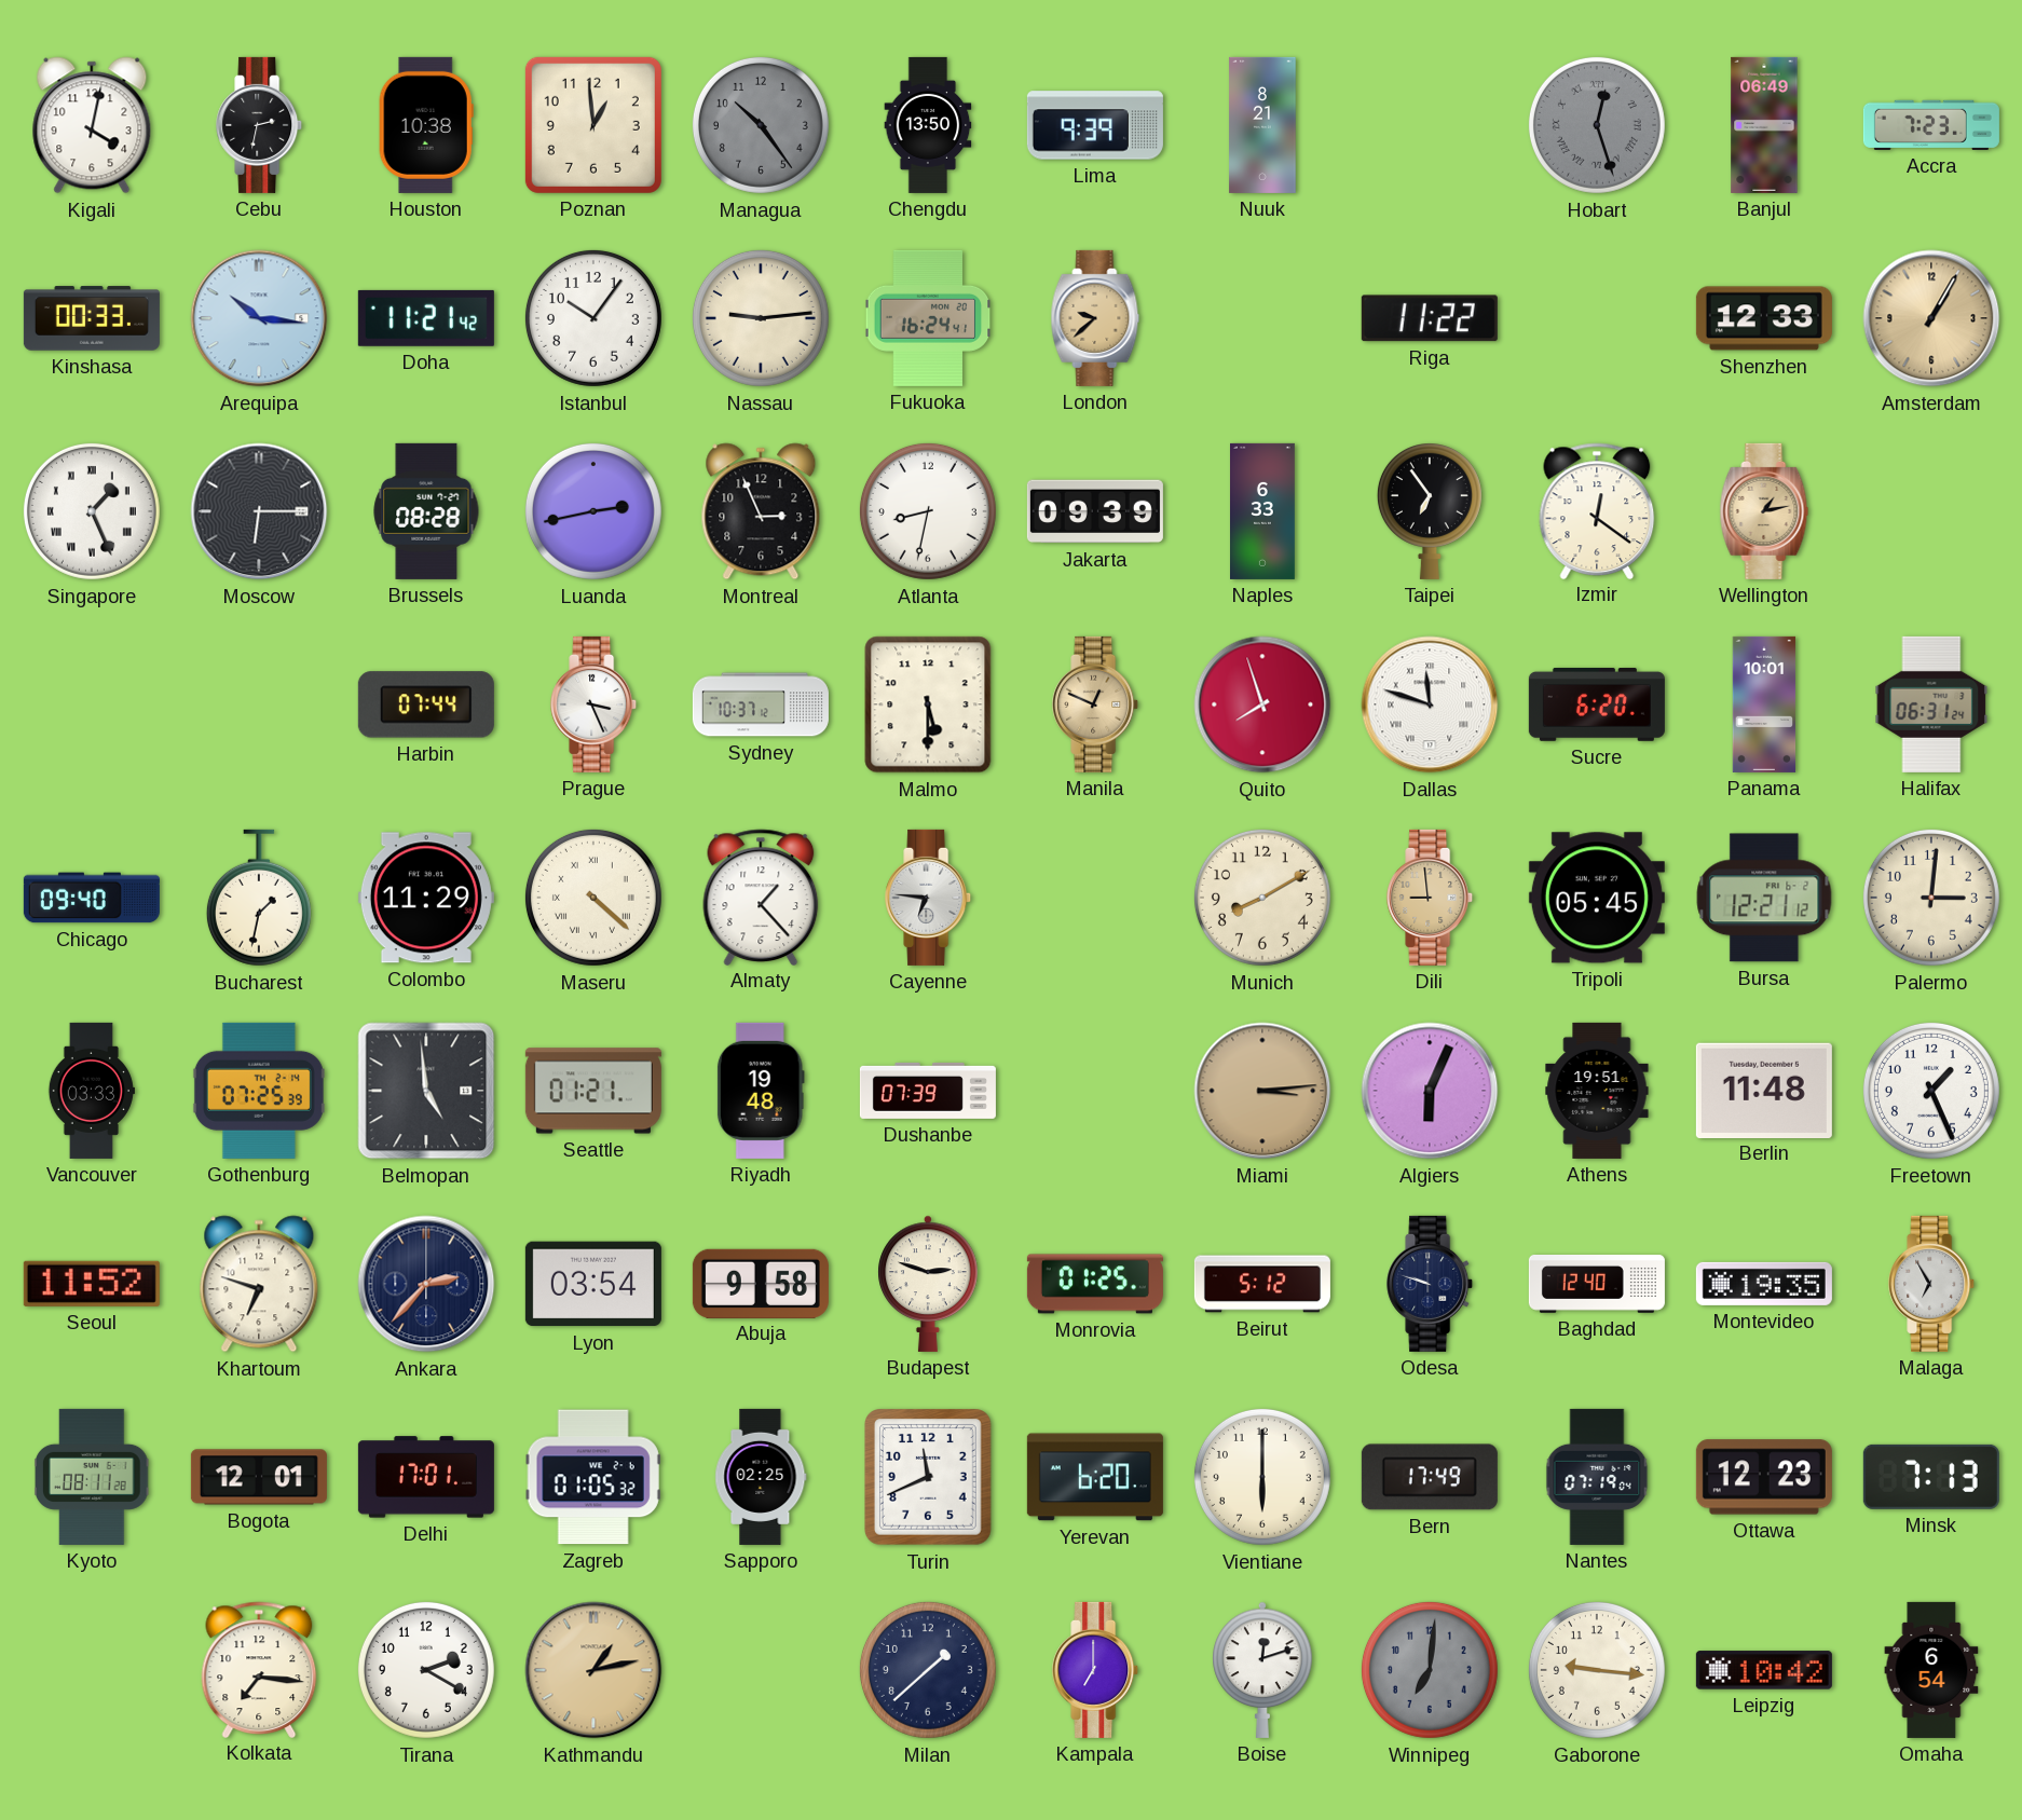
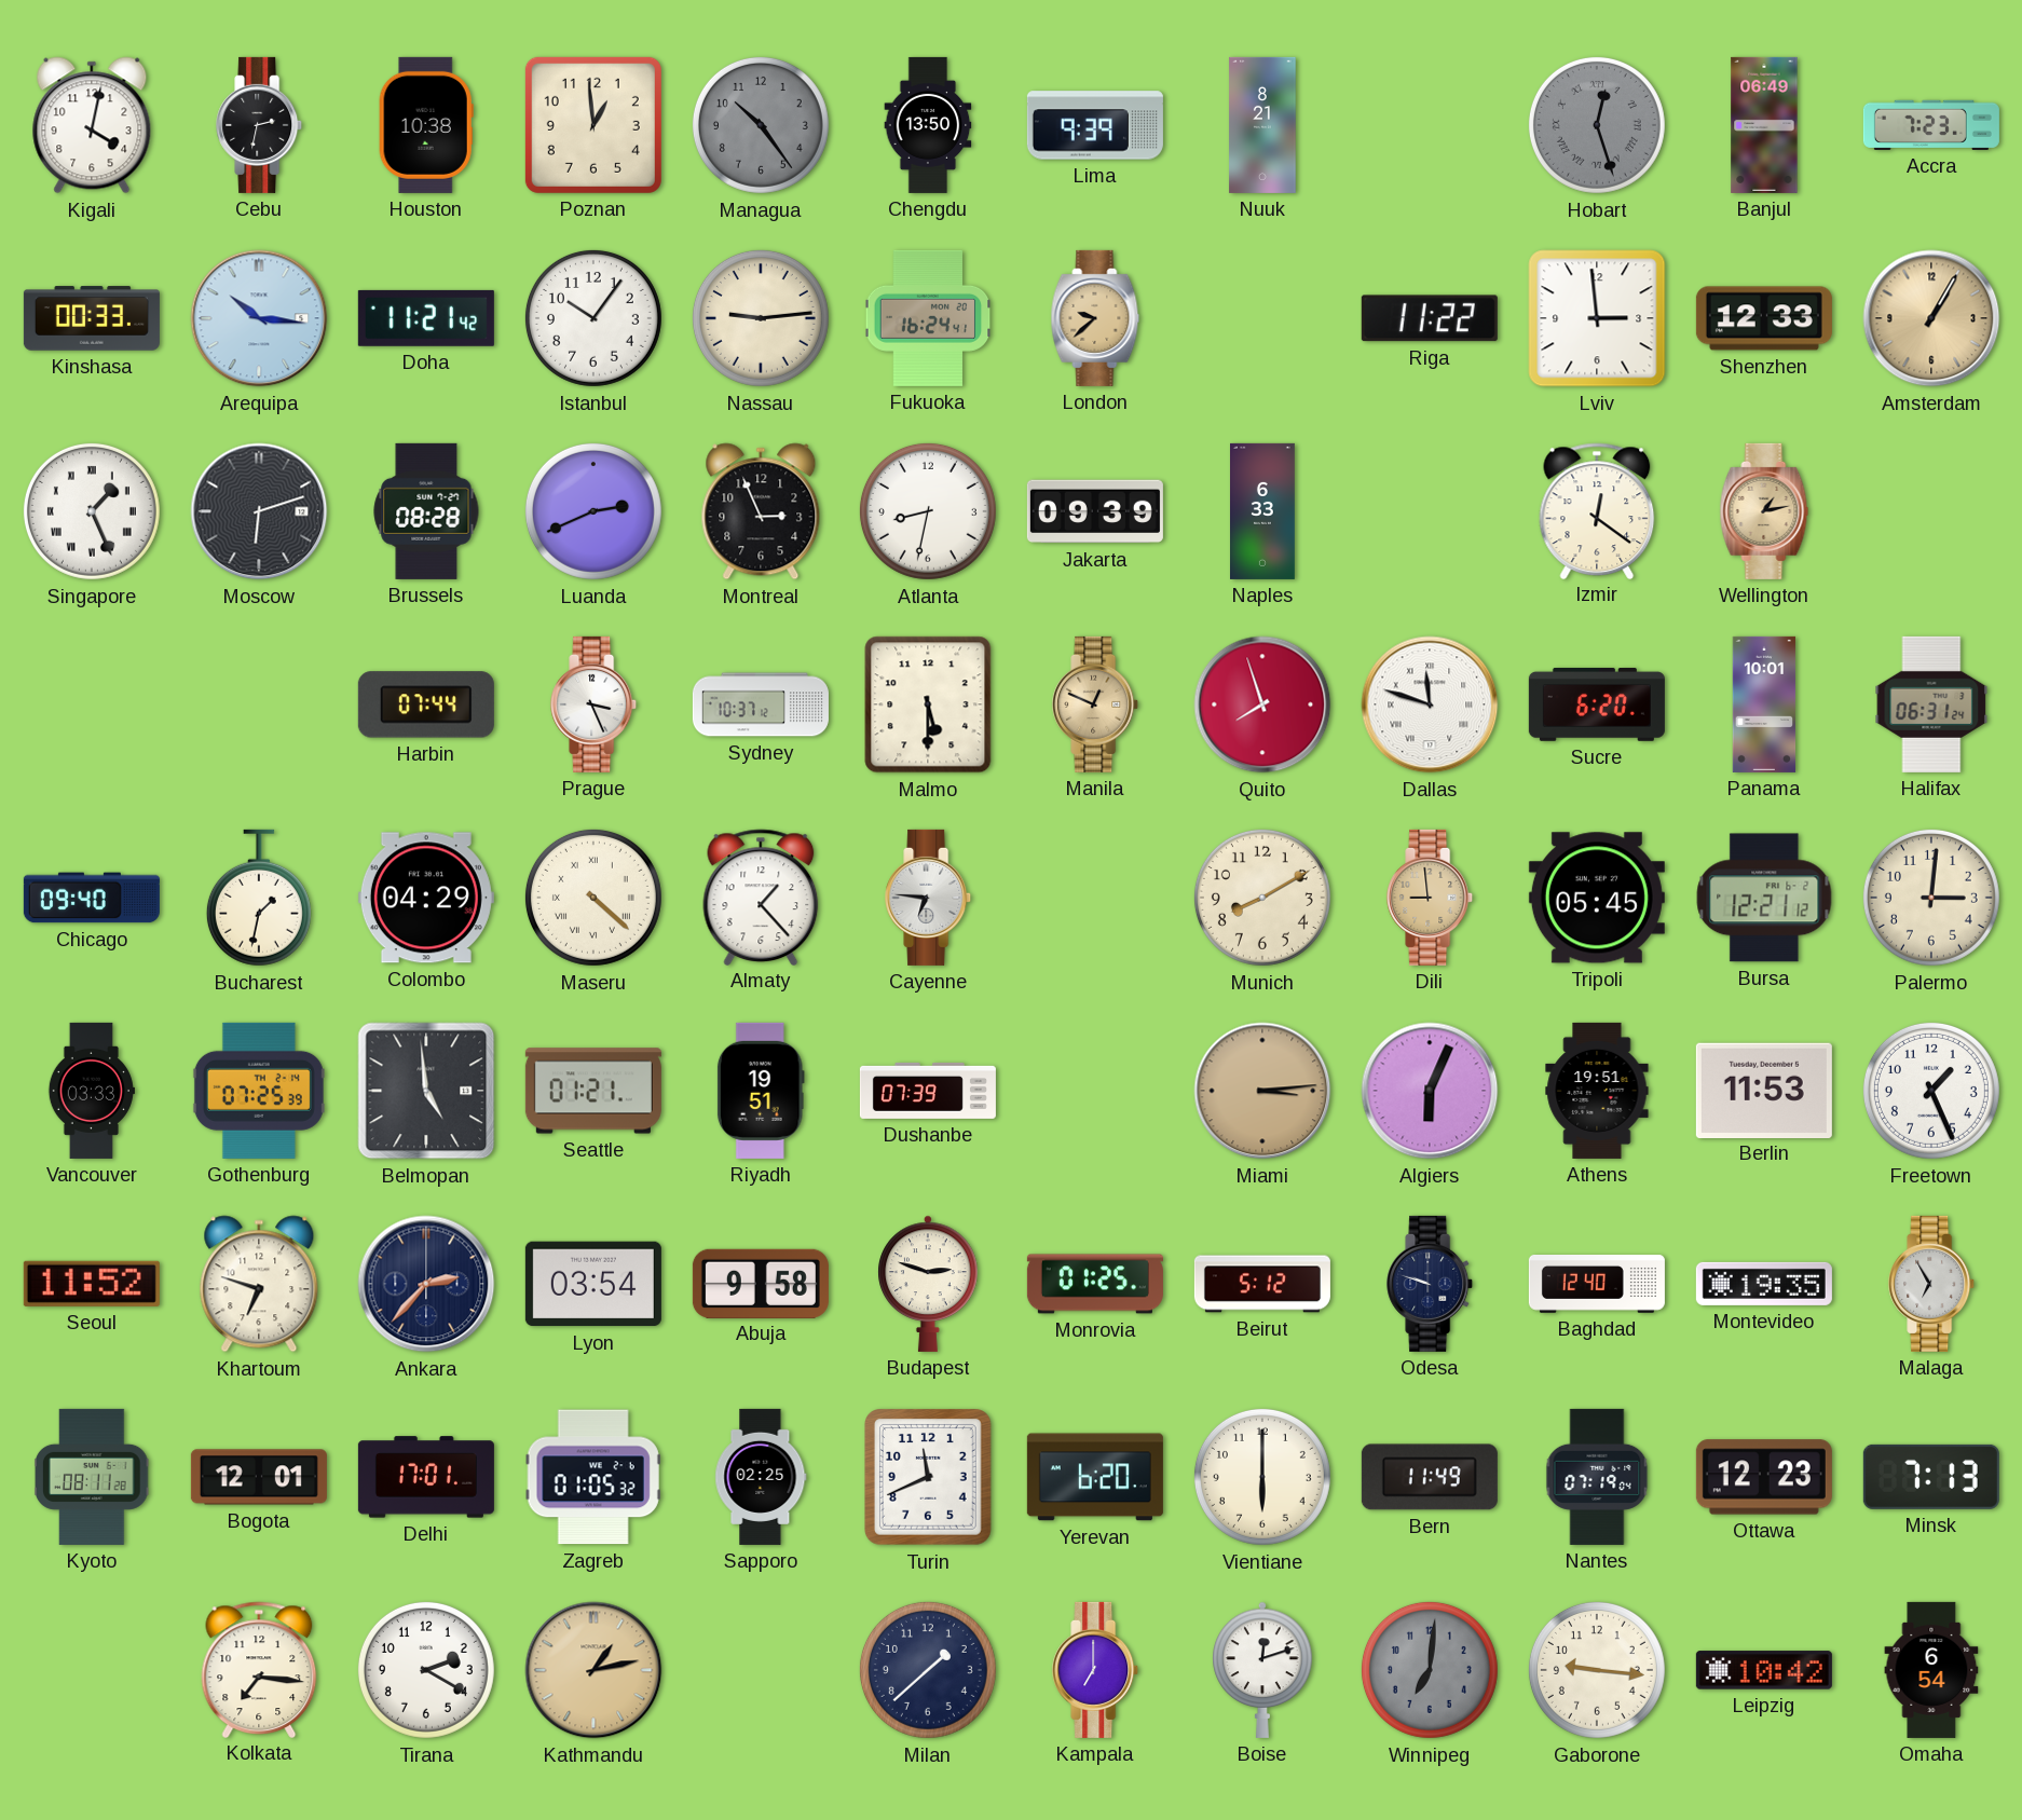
Lviv: none -> 2:59 (1597, 318)
Moscow: 6:15 -> 6:12 (259, 511)
Luanda: 2:43 -> 2:41 (593, 511)
Taipei: 6:54 -> none (1430, 511)
Colombo: 11:29 -> 04:29 (426, 898)
Riyadh: 19:48 -> 19:51 (761, 1091)
Berlin: 11:48 -> 11:53 (1764, 1090)
Bern: 17:49 -> 11:49 (1430, 1477)
